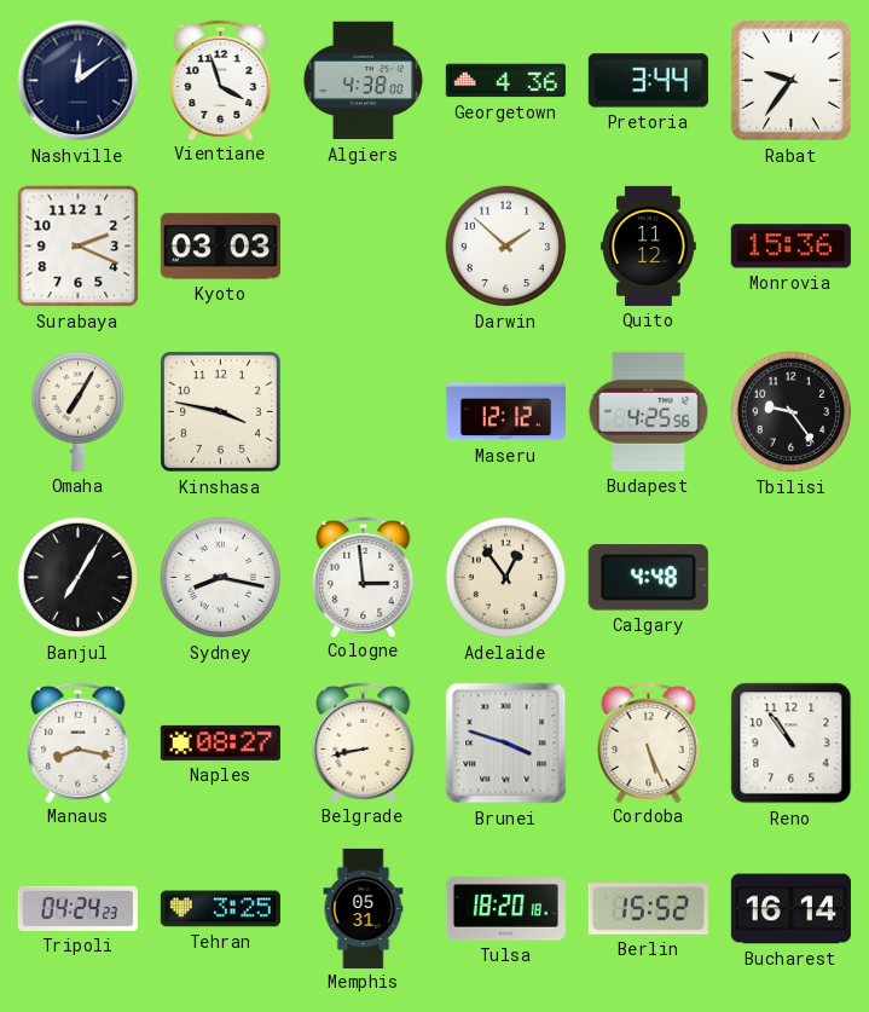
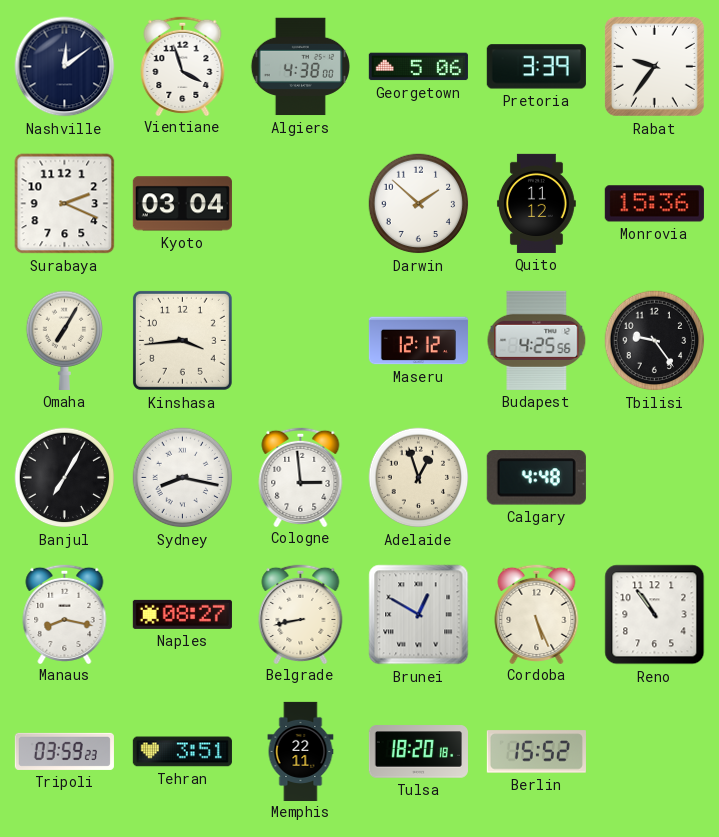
Georgetown: 4:36 -> 5:06 (418, 67)
Pretoria: 3:44 -> 3:39 (536, 67)
Kyoto: 03:03 -> 03:04 (182, 204)
Kinshasa: 3:47 -> 3:44 (182, 340)
Adelaide: 12:54 -> 12:57 (419, 478)
Brunei: 3:48 -> 12:50 (419, 615)
Tripoli: 04:24 -> 03:59 (64, 751)
Tehran: 3:25 -> 3:51 (182, 752)
Memphis: 05:31 -> 22:11 (301, 751)
Bucharest: 16:14 -> none (790, 909)
